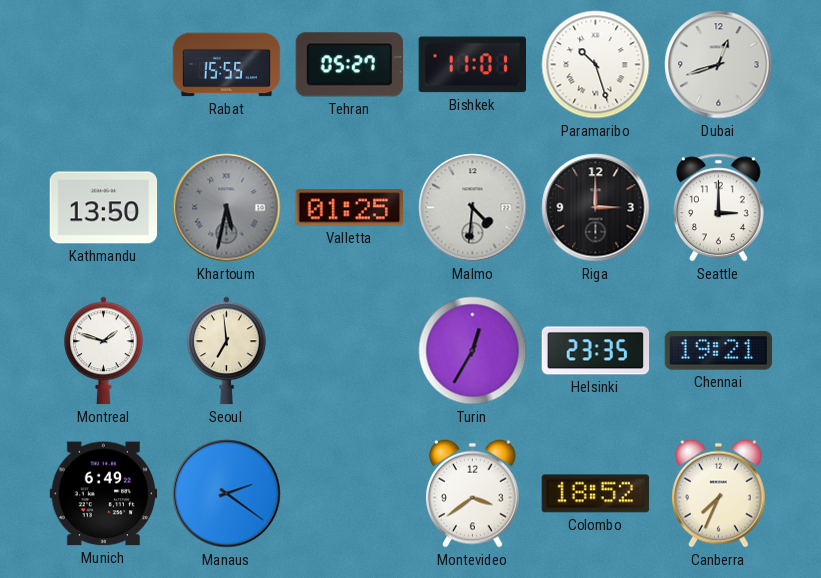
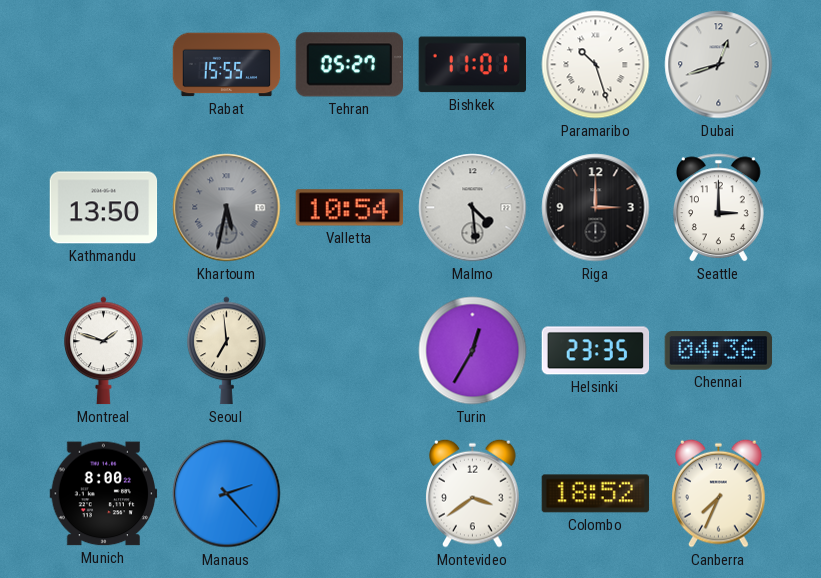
Valletta: 01:25 -> 10:54 (350, 208)
Malmo: 4:31 -> 4:29 (473, 208)
Chennai: 19:21 -> 04:36 (719, 351)
Munich: 6:49 -> 8:00 (104, 494)
Manaus: 2:21 -> 2:23 (227, 494)
